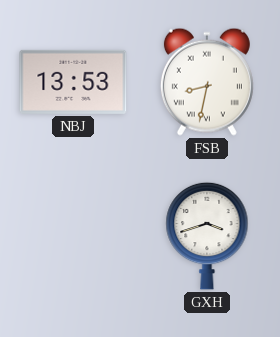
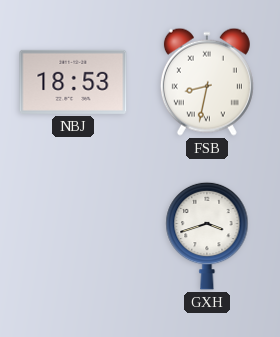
NBJ: 13:53 -> 18:53 (73, 82)
